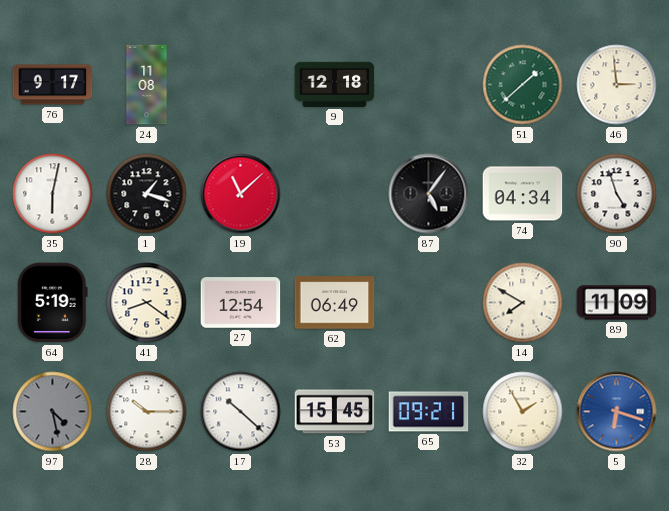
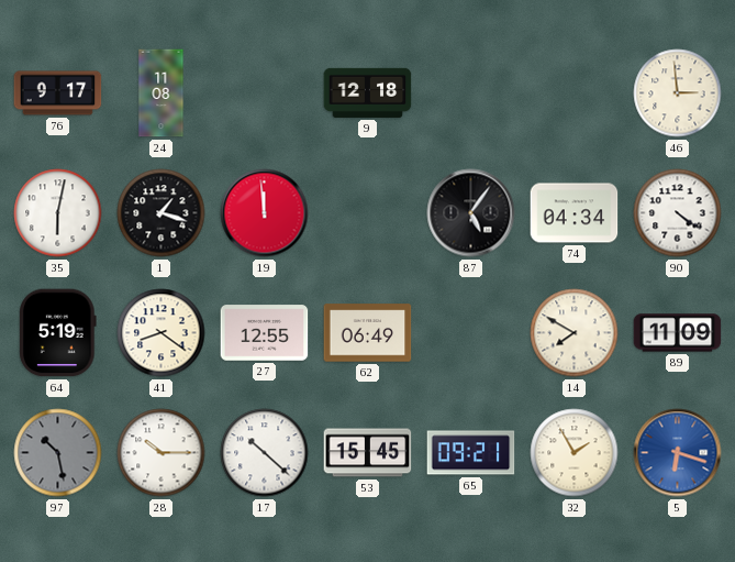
51: 1:38 -> none (523, 85)
19: 11:08 -> 11:59 (265, 213)
90: 4:57 -> 4:21 (678, 213)
27: 12:54 -> 12:55 (265, 333)
97: 4:28 -> 10:28 (58, 453)
